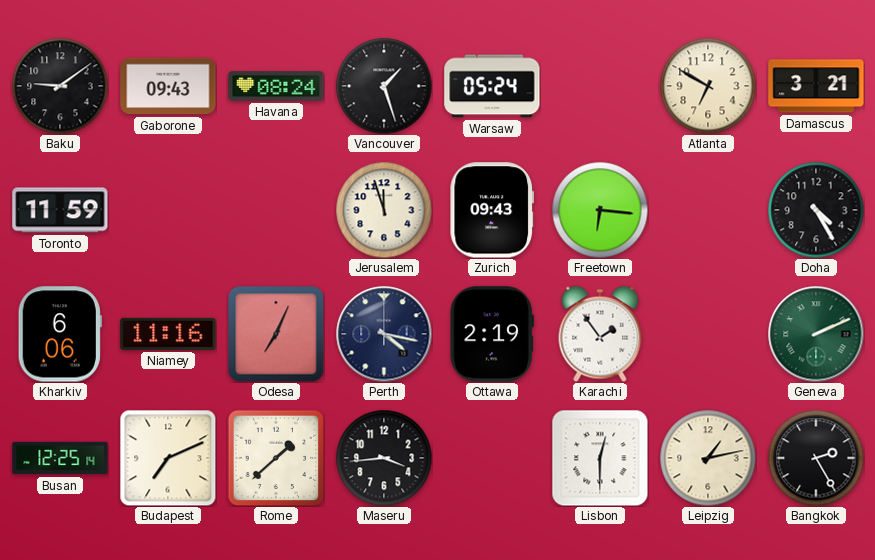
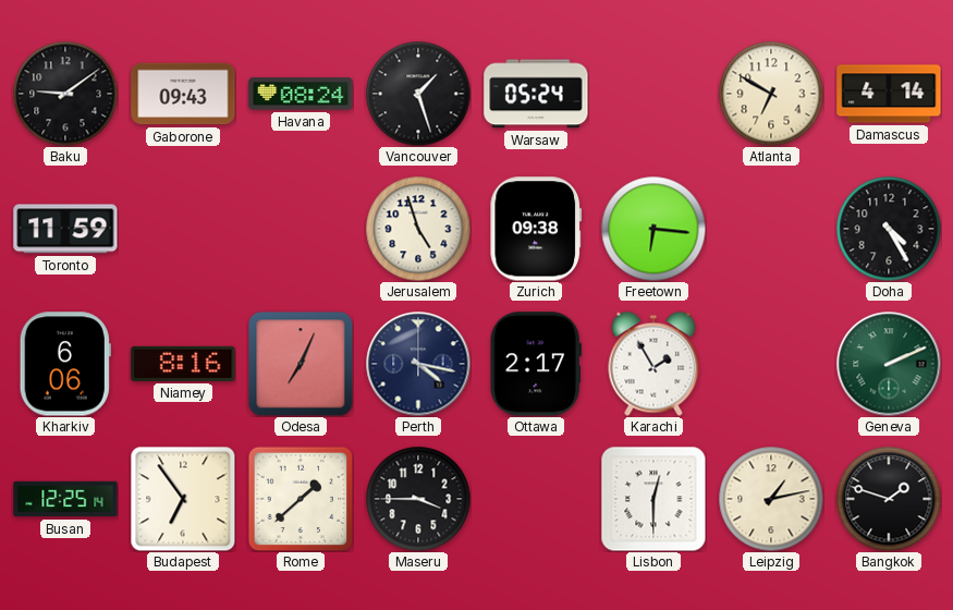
Damascus: 3:21 -> 4:14 (889, 94)
Jerusalem: 11:57 -> 4:57 (418, 229)
Zurich: 09:43 -> 09:38 (536, 229)
Niamey: 11:16 -> 8:16 (183, 364)
Ottawa: 2:19 -> 2:17 (536, 364)
Karachi: 1:54 -> 1:55 (653, 364)
Budapest: 7:11 -> 6:54 (183, 499)
Maseru: 3:44 -> 3:45 (418, 499)
Bangkok: 2:25 -> 1:48 (889, 499)
